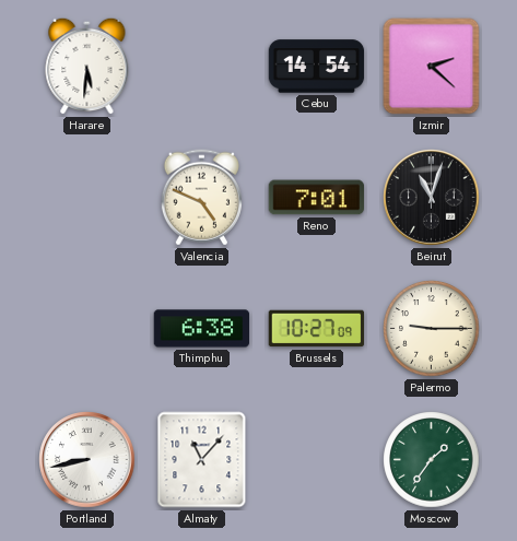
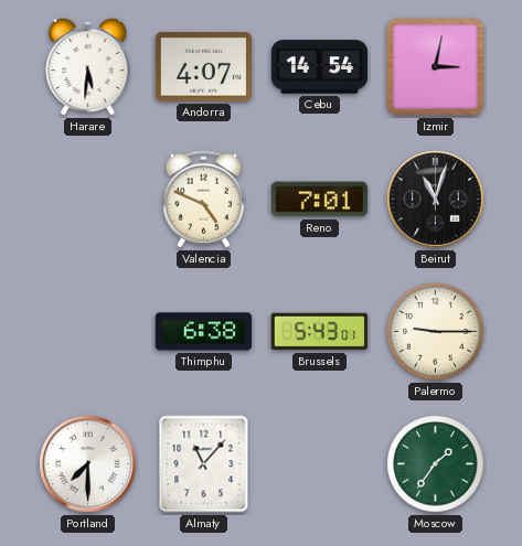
Andorra: none -> 4:07 (204, 67)
Izmir: 2:22 -> 3:02 (436, 67)
Brussels: 10:27 -> 5:43 (320, 332)
Portland: 8:43 -> 7:30 (88, 464)
